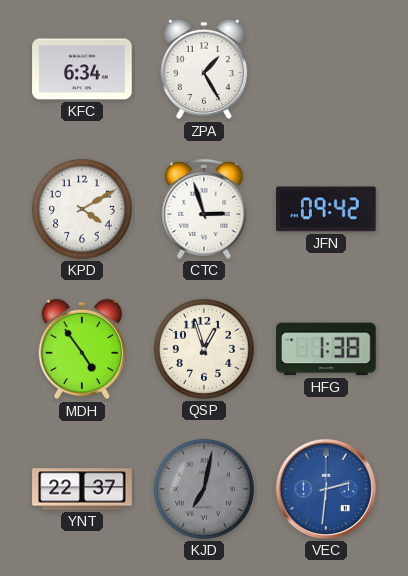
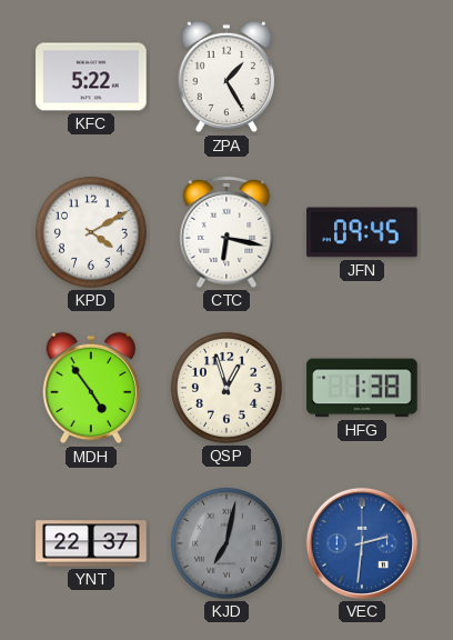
KFC: 6:34 -> 5:22 (91, 77)
CTC: 2:57 -> 6:17 (226, 232)
JFN: 09:42 -> 09:45 (362, 232)
